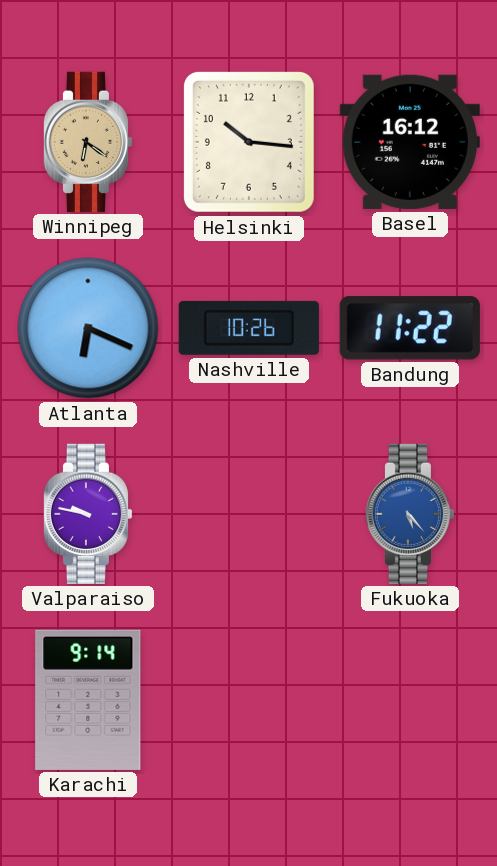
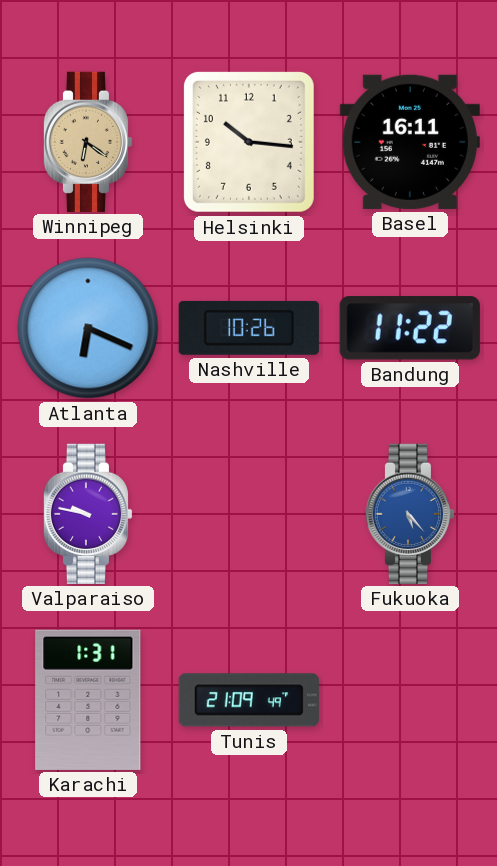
Basel: 16:12 -> 16:11 (410, 142)
Karachi: 9:14 -> 1:31 (88, 700)
Tunis: none -> 21:09 (249, 700)
